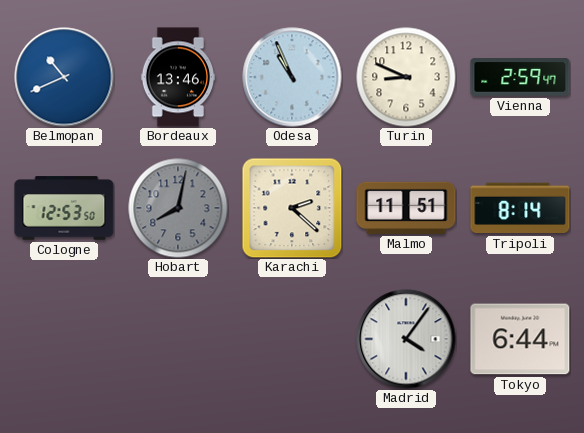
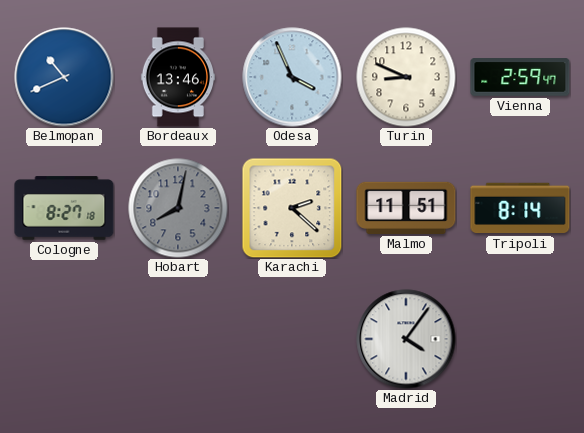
Odesa: 10:56 -> 3:56 (292, 77)
Cologne: 12:53 -> 8:27 (64, 208)
Tokyo: 6:44 -> none (520, 339)
